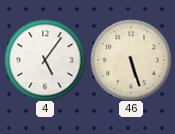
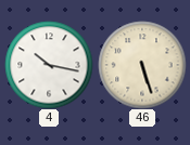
4: 5:06 -> 10:17 (49, 65)
